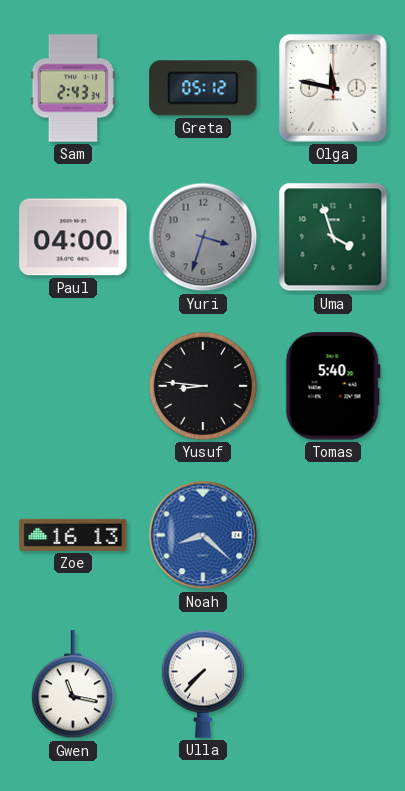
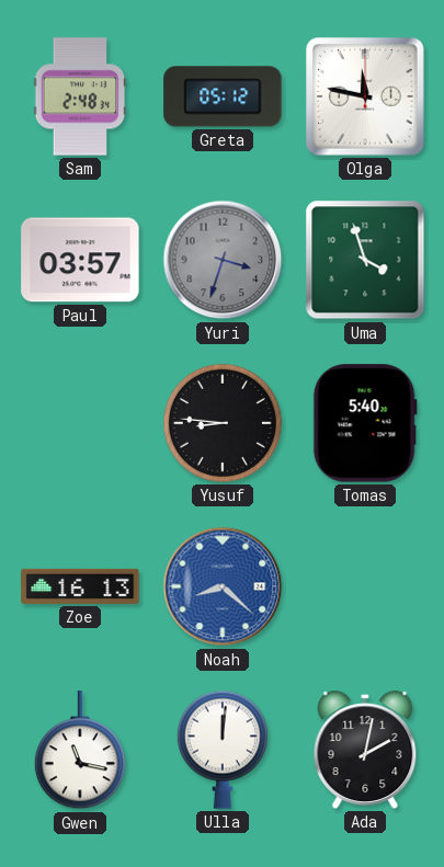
Sam: 2:43 -> 2:48 (80, 96)
Paul: 04:00 -> 03:57 (80, 260)
Ulla: 7:37 -> 12:01 (223, 750)
Ada: none -> 2:02 (365, 750)
